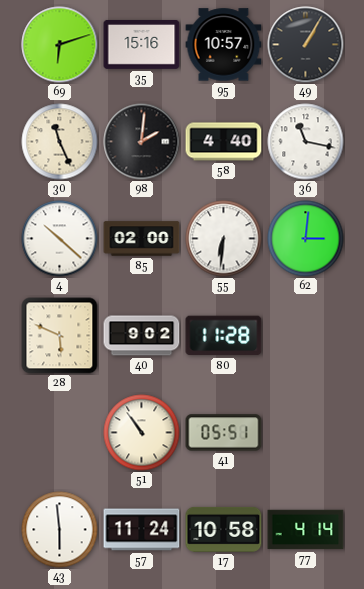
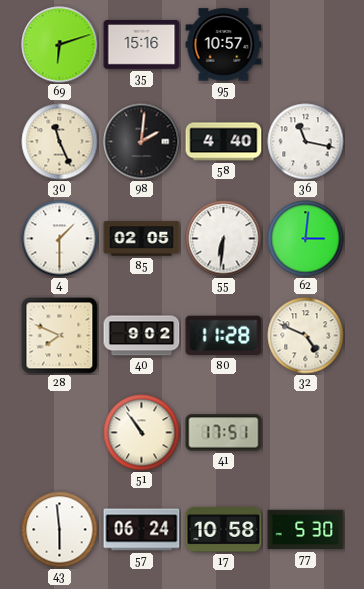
49: 1:05 -> none (306, 45)
4: 10:22 -> 1:30 (60, 239)
85: 02:00 -> 02:05 (142, 239)
28: 5:49 -> 7:49 (60, 336)
32: none -> 4:49 (306, 336)
41: 05:51 -> 17:51 (224, 433)
57: 11:24 -> 06:24 (142, 530)
77: 4:14 -> 5:30 (306, 530)
